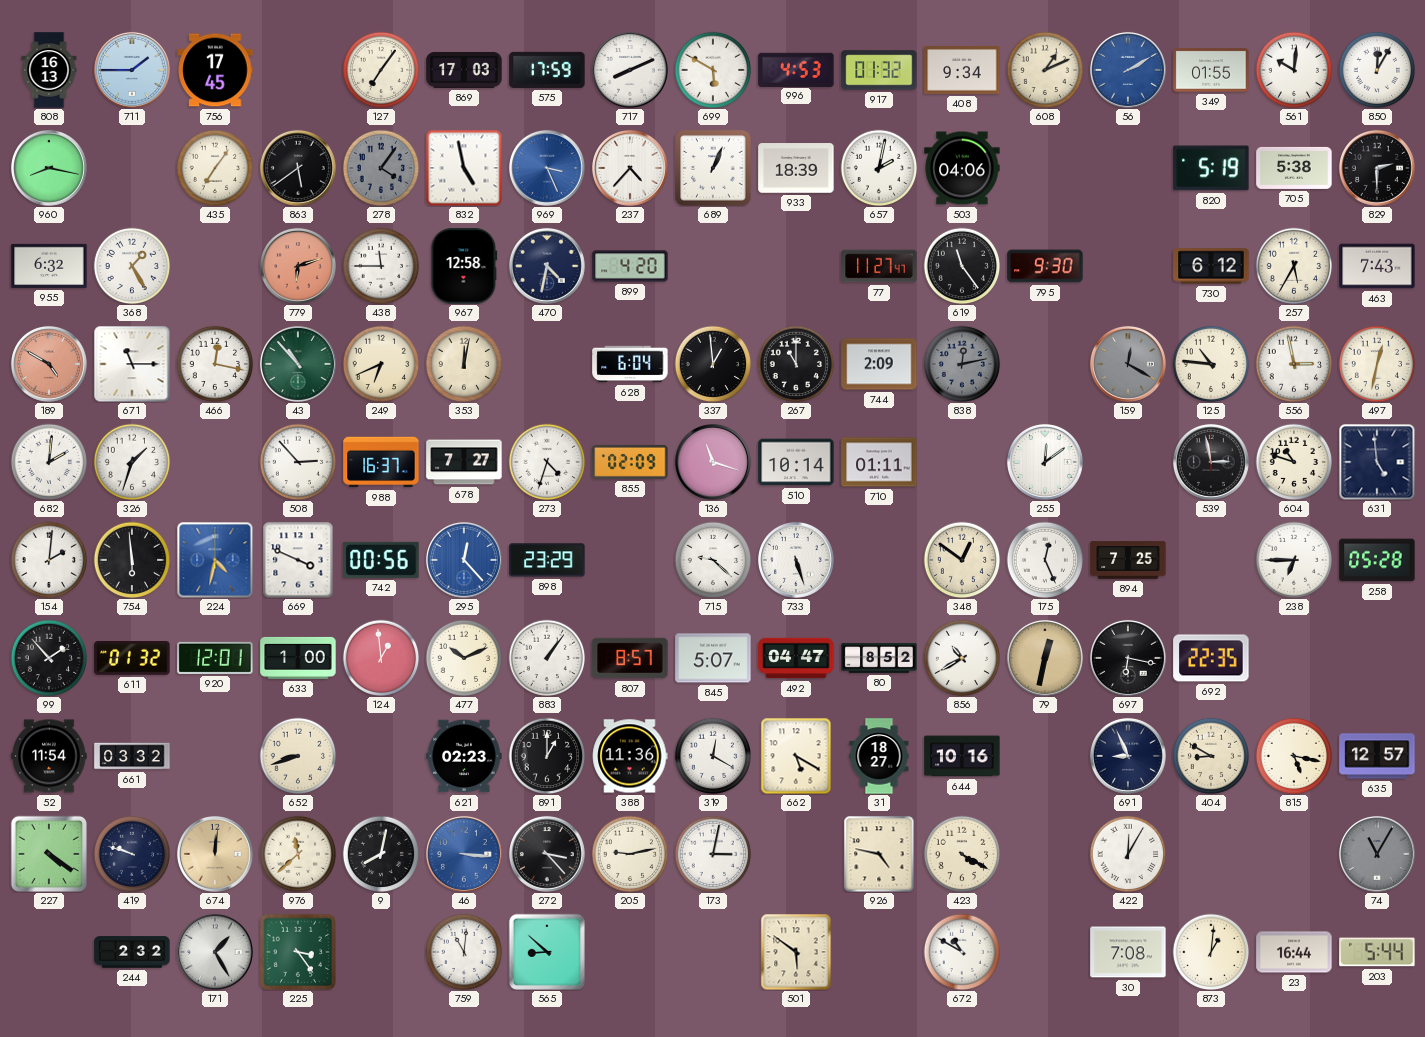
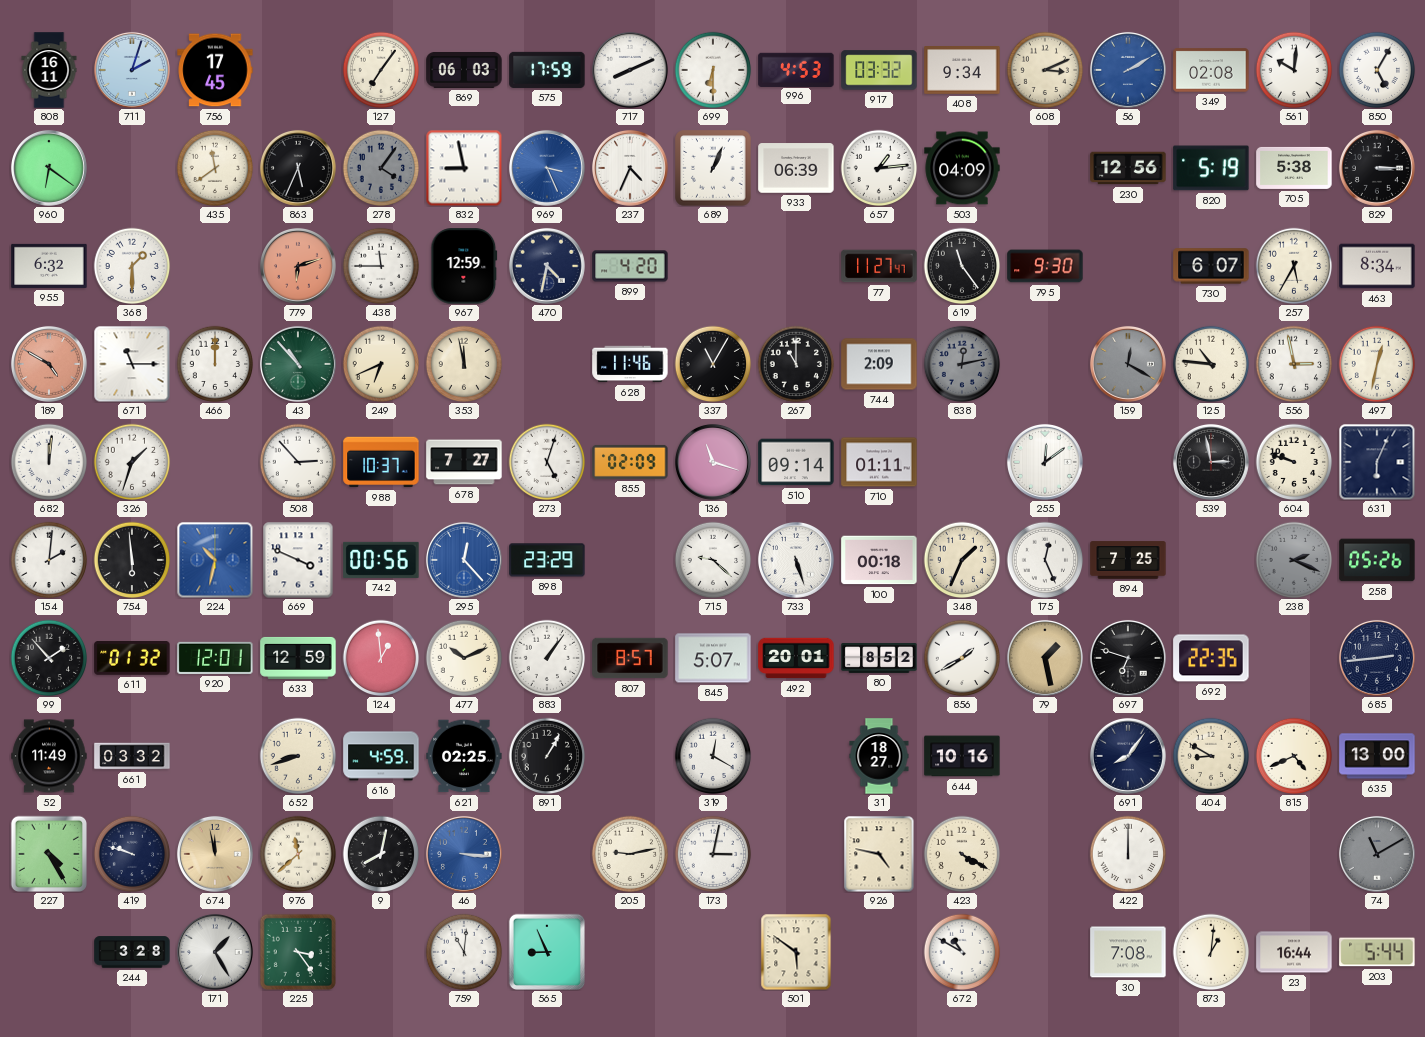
808: 16:13 -> 16:11 (49, 70)
711: 1:45 -> 2:03 (132, 70)
869: 17:03 -> 06:03 (464, 70)
699: 5:50 -> 6:30 (713, 70)
917: 01:32 -> 03:32 (879, 70)
608: 1:11 -> 3:11 (1045, 70)
349: 01:55 -> 02:08 (1211, 70)
850: 12:05 -> 5:05 (1377, 70)
960: 8:17 -> 6:21 (49, 168)
435: 7:06 -> 11:39 (215, 168)
863: 5:39 -> 5:34 (298, 168)
832: 4:58 -> 8:58 (464, 168)
237: 4:37 -> 4:34 (630, 168)
933: 18:39 -> 06:39 (796, 168)
657: 2:02 -> 1:14 (879, 168)
503: 04:06 -> 04:09 (962, 168)
230: none -> 12:56 (1128, 168)
829: 2:30 -> 3:15 (1377, 168)
368: 1:25 -> 1:30 (132, 266)
967: 12:58 -> 12:59 (464, 266)
730: 6:12 -> 6:07 (1211, 266)
463: 7:43 -> 8:34 (1377, 266)
466: 12:17 -> 12:00 (215, 364)
353: 12:02 -> 11:58 (464, 364)
628: 6:04 -> 11:46 (630, 364)
337: 12:59 -> 11:05 (713, 364)
682: 2:01 -> 12:01 (49, 462)
988: 16:37 -> 10:37 (381, 462)
273: 4:33 -> 5:03 (547, 462)
510: 10:14 -> 09:14 (796, 462)
604: 10:48 -> 9:48 (1294, 462)
631: 4:59 -> 6:04 (1377, 462)
224: 4:32 -> 10:32 (215, 560)
100: none -> 00:18 (879, 560)
348: 12:51 -> 1:34 (962, 560)
238: 6:45 -> 2:19 (1294, 560)
238 dial: white -> grey (1294, 560)
258: 05:28 -> 05:26 (1377, 560)
633: 1:00 -> 12:59 (298, 658)
492: 04:47 -> 20:01 (796, 658)
856: 10:40 -> 1:40 (962, 658)
79: 12:32 -> 1:28 (1045, 658)
697: 6:17 -> 6:48 (1128, 658)
685: none -> 2:44 (1377, 658)
52: 11:54 -> 11:49 (49, 756)
616: none -> 4:59 (381, 756)
621: 02:23 -> 02:25 (464, 756)
891: 1:00 -> 1:05 (547, 756)
388: 11:36 -> none (630, 756)
662: 5:20 -> none (796, 756)
691: 8:56 -> 8:06 (1128, 756)
815: 5:17 -> 4:41 (1294, 756)
635: 12:57 -> 13:00 (1377, 756)
227: 4:21 -> 4:25 (48, 853)
674: 12:01 -> 11:58 (215, 854)
272: 3:23 -> none (547, 854)
422: 12:05 -> 12:00 (1128, 854)
74: 11:05 -> 11:10 (1377, 854)
244: 2:32 -> 3:28 (132, 952)
565: 8:52 -> 8:56 (546, 951)
